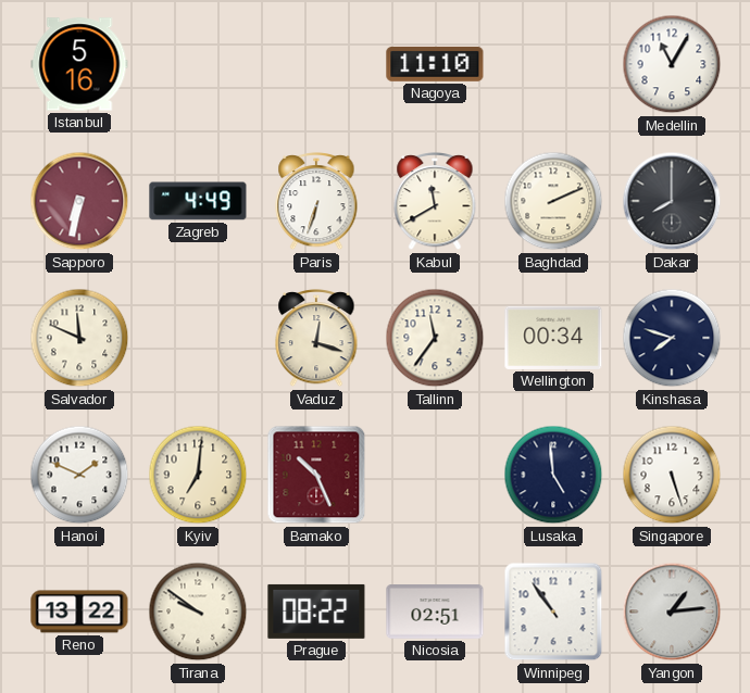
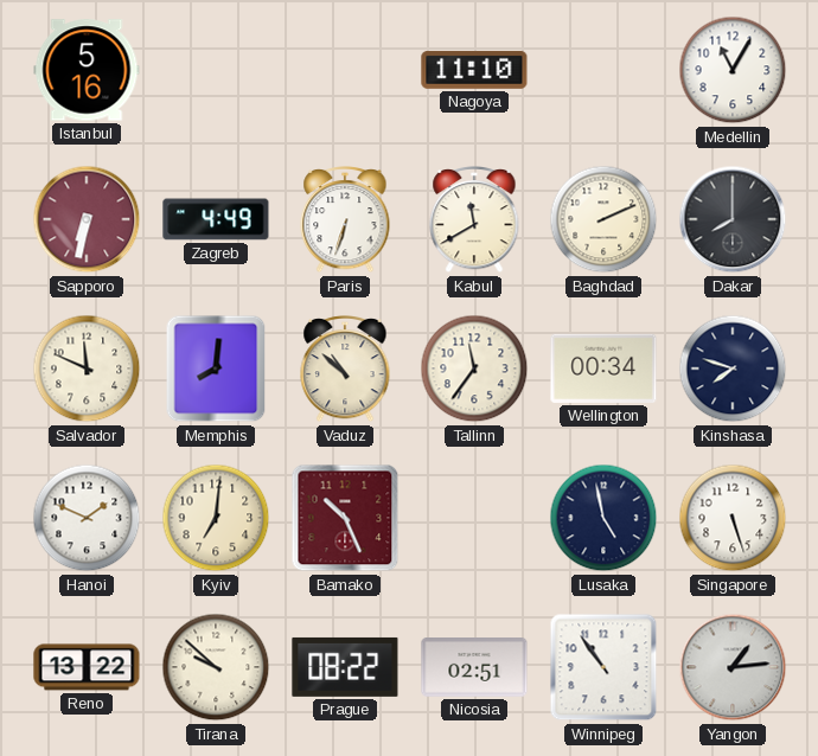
Memphis: none -> 8:01 (216, 369)
Vaduz: 12:18 -> 10:52 (345, 369)
Lusaka: 4:59 -> 4:58 (603, 518)
Tirana: 9:51 -> 9:52 (216, 667)
